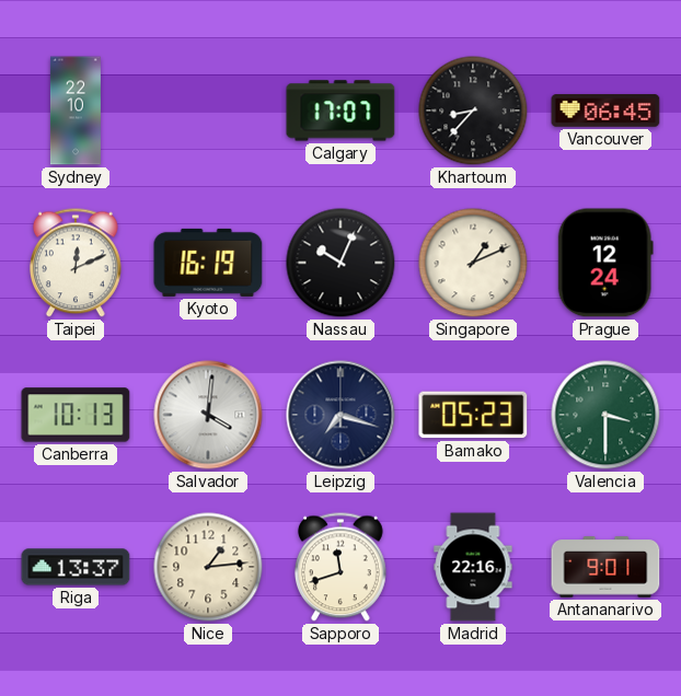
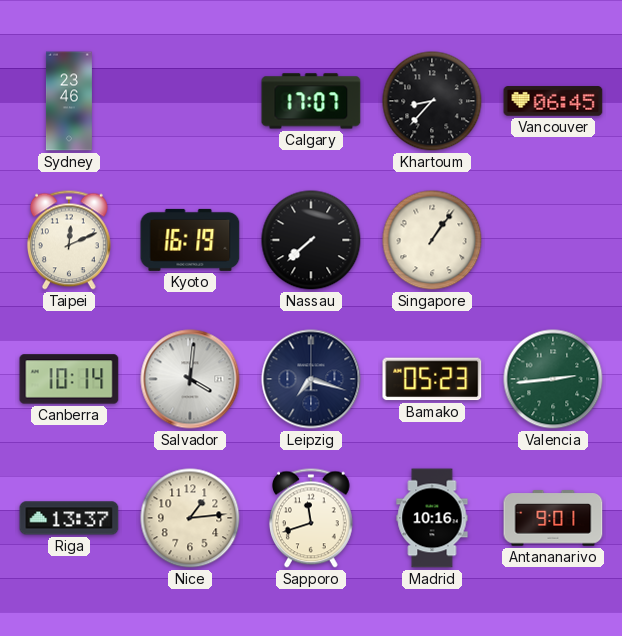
Sydney: 22:10 -> 23:46 (69, 101)
Nassau: 10:04 -> 7:38 (311, 240)
Singapore: 1:11 -> 1:06 (432, 240)
Prague: 12:24 -> none (605, 263)
Canberra: 10:13 -> 10:14 (69, 379)
Valencia: 3:30 -> 2:44 (553, 379)
Madrid: 22:16 -> 10:16 (432, 518)
